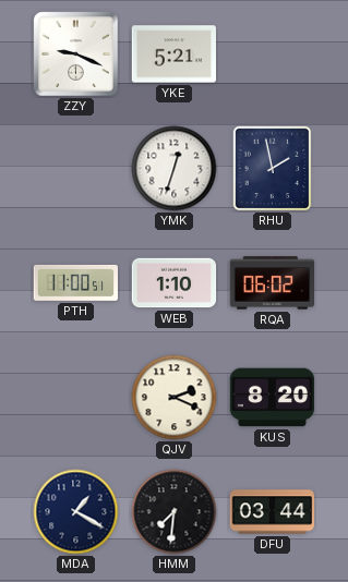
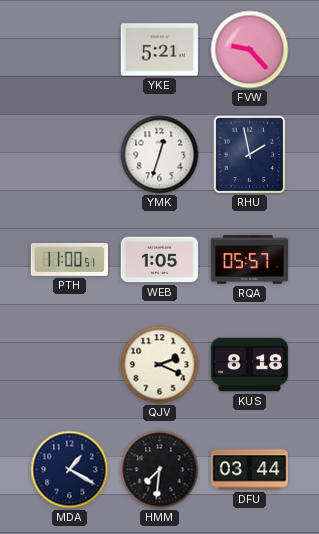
ZZY: 9:19 -> none (76, 54)
FVW: none -> 9:23 (250, 50)
WEB: 1:10 -> 1:05 (160, 260)
RQA: 06:02 -> 05:57 (249, 260)
KUS: 8:20 -> 8:18 (249, 365)
